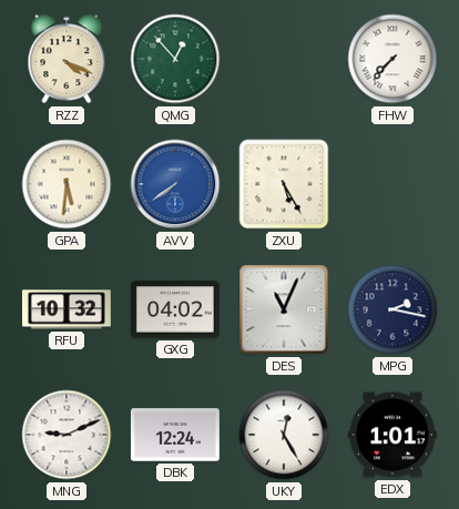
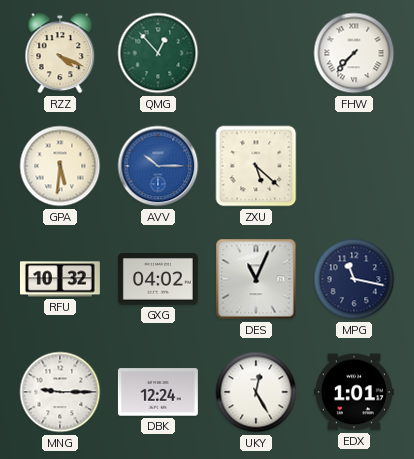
AVV: 7:39 -> 10:15 (158, 166)
ZXU: 5:25 -> 5:22 (256, 166)
MPG: 2:17 -> 11:17 (354, 279)
MNG: 9:11 -> 9:15 (60, 392)
